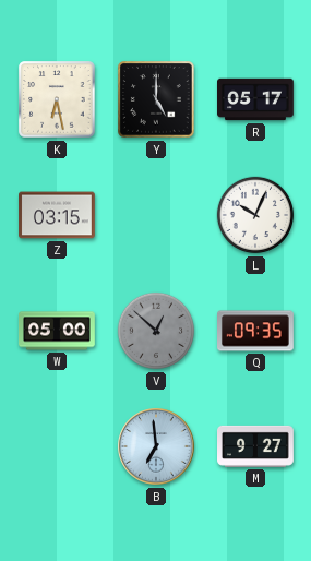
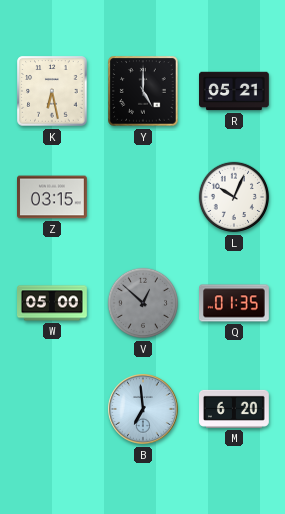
R: 05:17 -> 05:21 (235, 91)
Q: 09:35 -> 01:35 (235, 303)
M: 9:27 -> 6:20 (235, 409)
